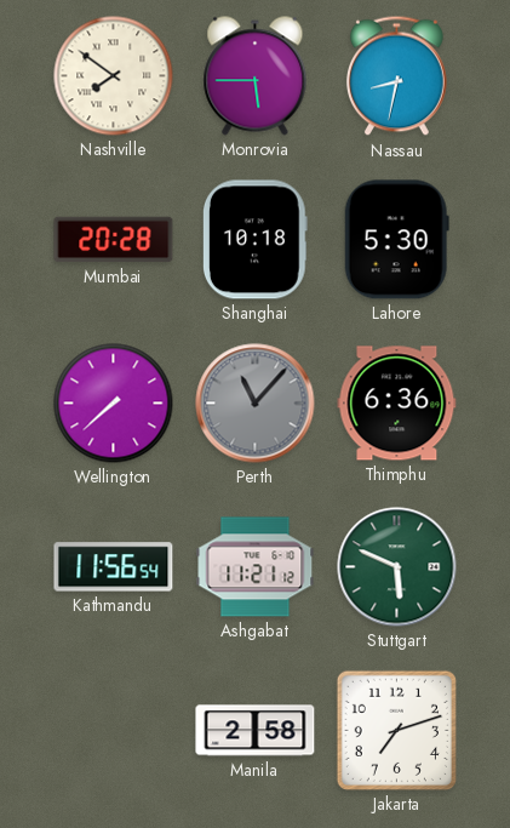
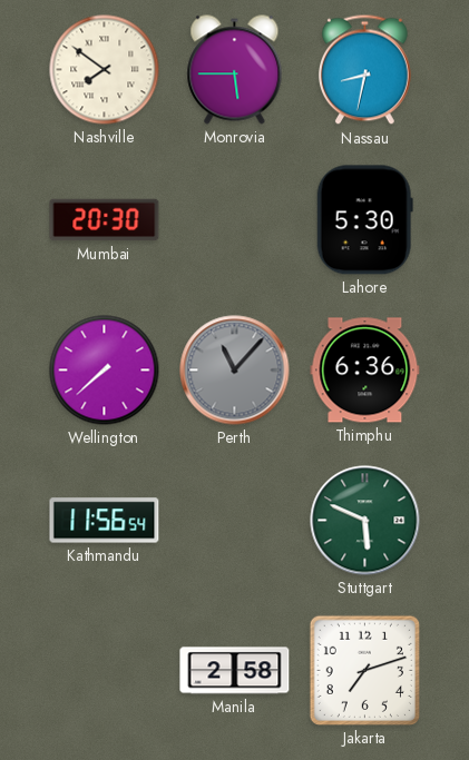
Mumbai: 20:28 -> 20:30 (105, 220)
Shanghai: 10:18 -> none (254, 240)
Ashgabat: 11:21 -> none (256, 567)
